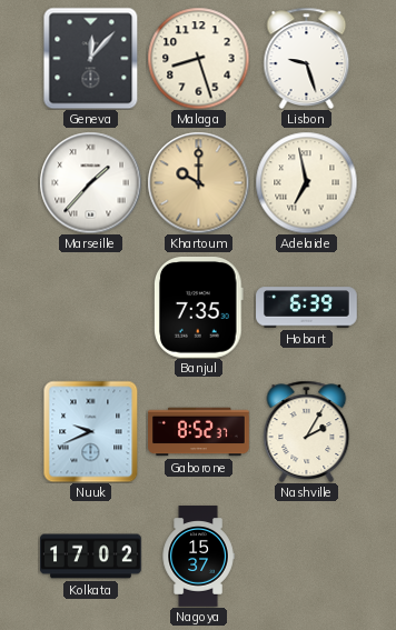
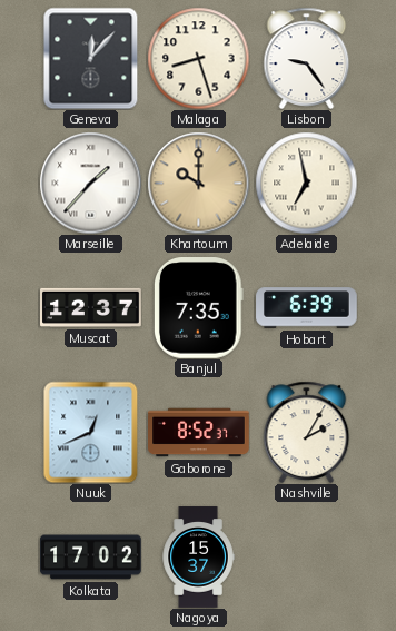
Lisbon: 9:27 -> 9:24 (307, 58)
Muscat: none -> 12:37 (91, 307)
Nuuk: 9:41 -> 12:41 (91, 432)
